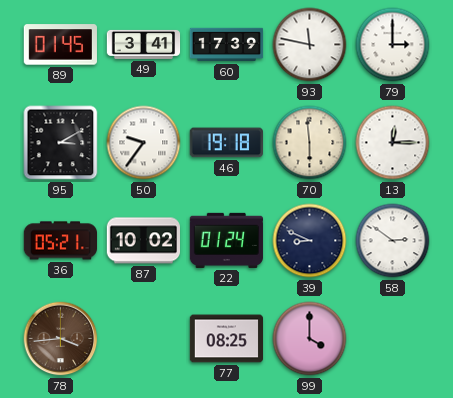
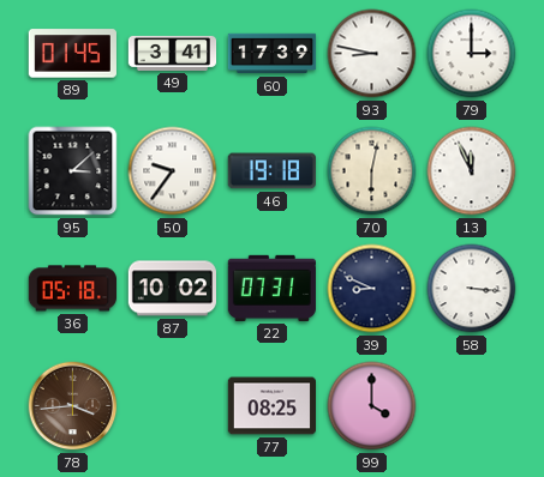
93: 11:47 -> 8:47 (372, 54)
95: 3:10 -> 3:08 (73, 171)
70: 5:59 -> 6:02 (372, 171)
13: 12:15 -> 11:56 (472, 171)
36: 05:21 -> 05:18 (72, 289)
22: 01:24 -> 07:31 (271, 288)
58: 2:51 -> 3:16 (472, 289)
